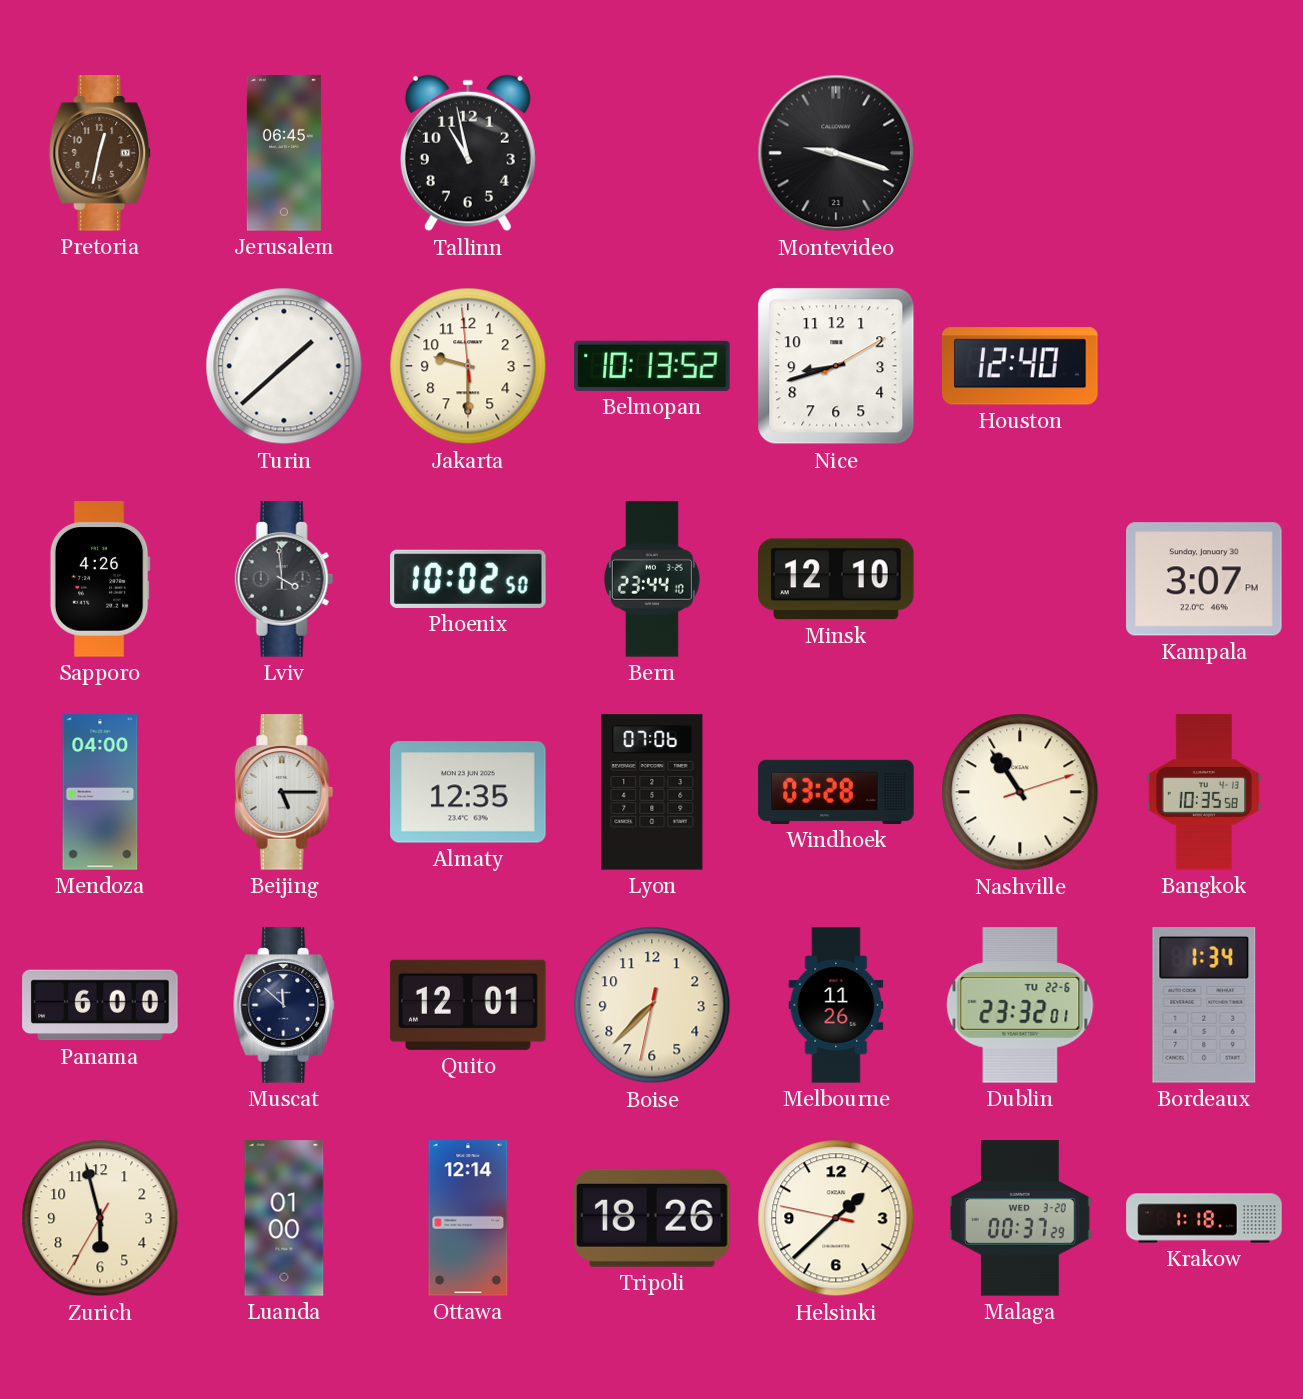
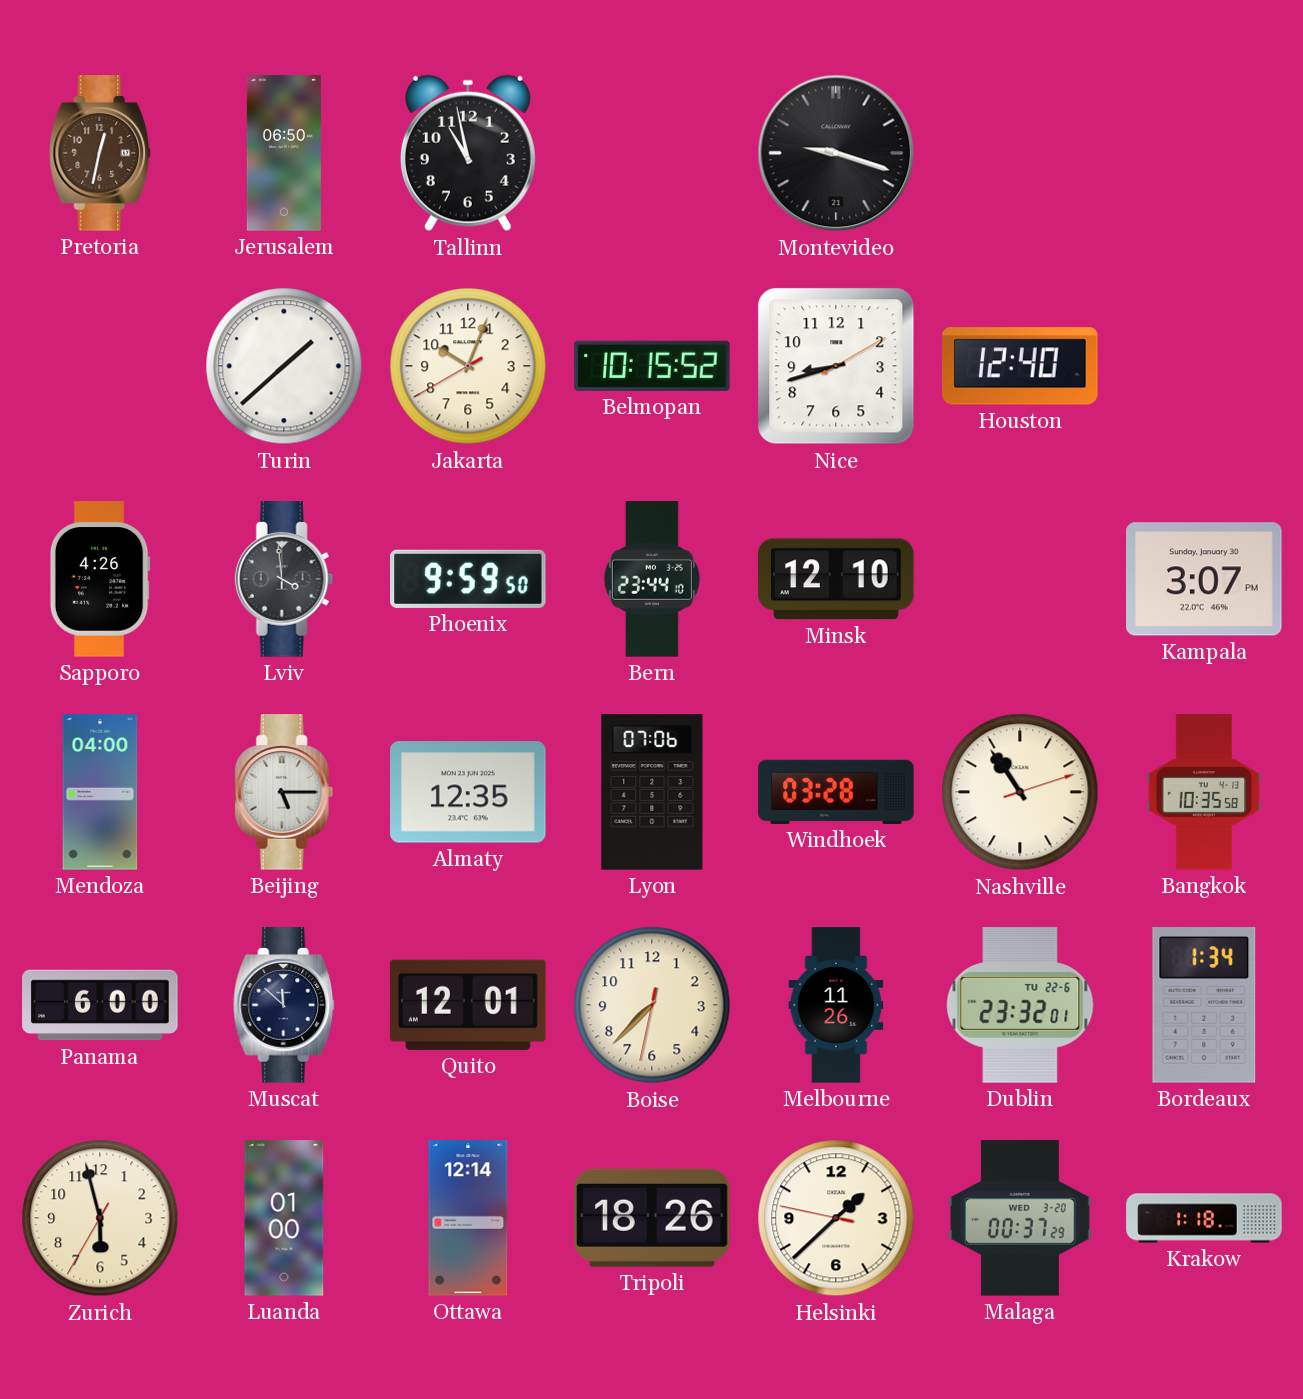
Jerusalem: 06:45 -> 06:50 (284, 153)
Jakarta: 9:29 -> 10:03 (468, 366)
Belmopan: 10:13 -> 10:15 (652, 366)
Phoenix: 10:02 -> 9:59 (468, 579)
